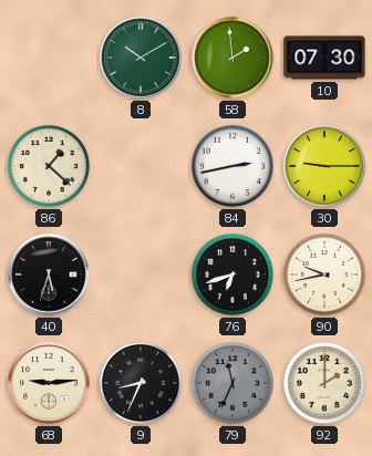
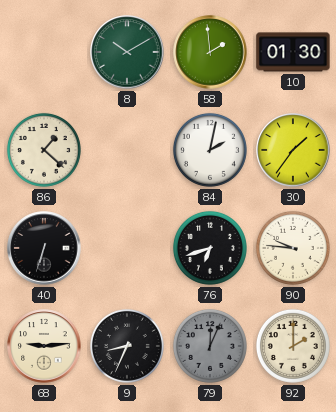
10: 07:30 -> 01:30 (293, 52)
84: 2:43 -> 2:02 (210, 150)
30: 9:15 -> 1:36 (293, 150)
40: 5:33 -> 6:33 (44, 248)
90: 9:43 -> 9:46 (293, 248)
79: 11:34 -> 12:04 (210, 346)
